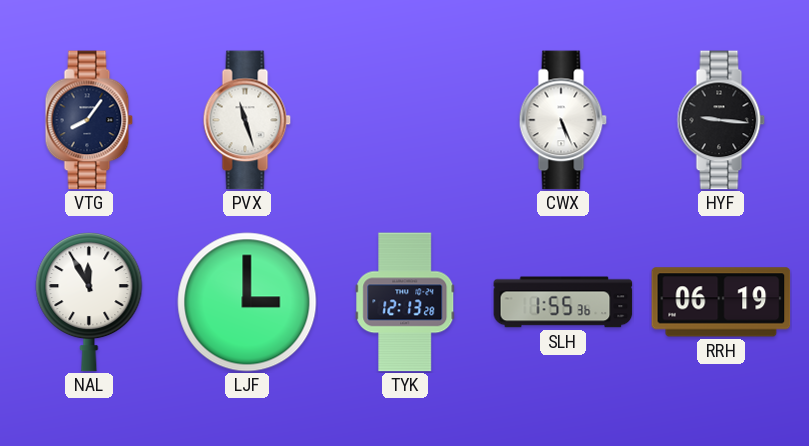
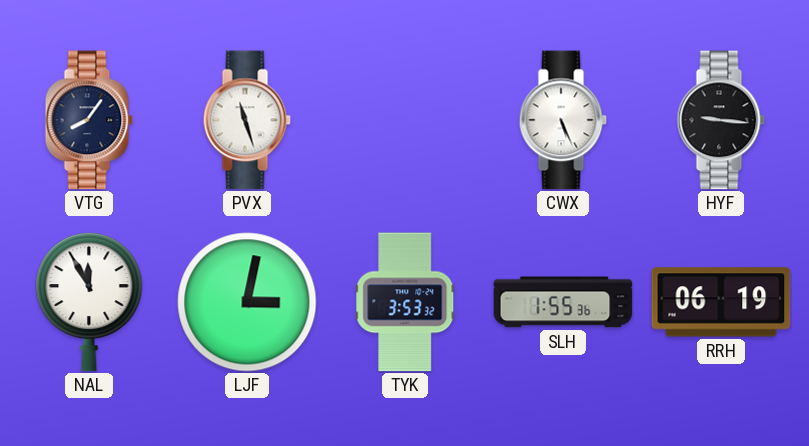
LJF: 3:00 -> 3:02 (247, 302)
TYK: 12:13 -> 3:53 (405, 302)
